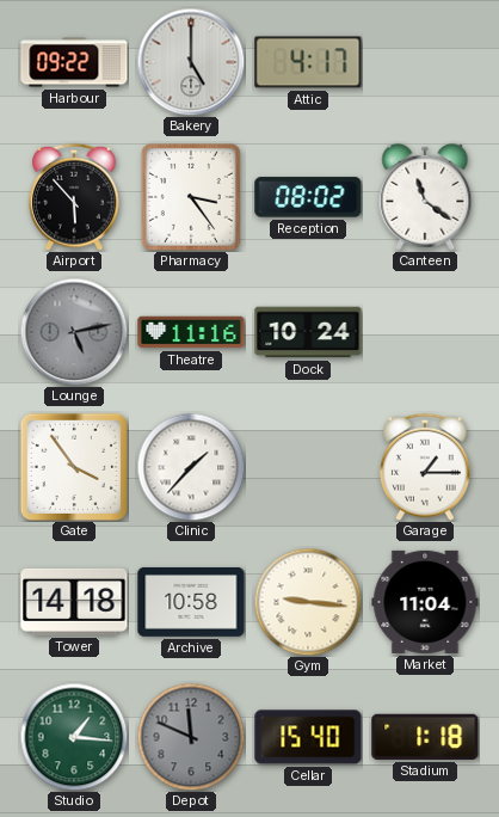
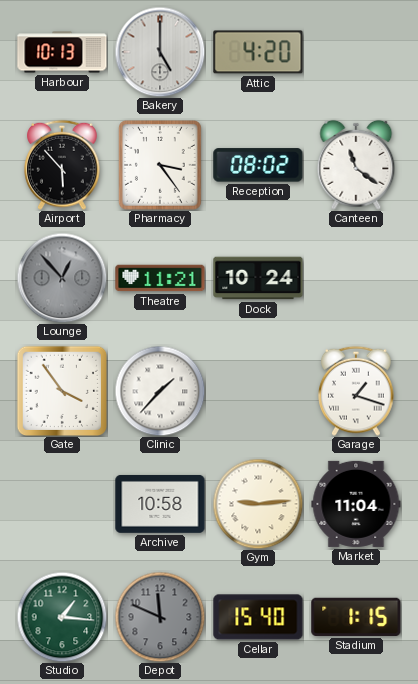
Harbour: 09:22 -> 10:13 (62, 52)
Attic: 4:17 -> 4:20 (258, 52)
Lounge: 5:13 -> 12:53 (62, 278)
Theatre: 11:16 -> 11:21 (160, 278)
Garage: 1:15 -> 1:18 (356, 391)
Tower: 14:18 -> none (74, 602)
Gym: 9:16 -> 9:14 (258, 504)
Stadium: 1:18 -> 1:15 (356, 617)
